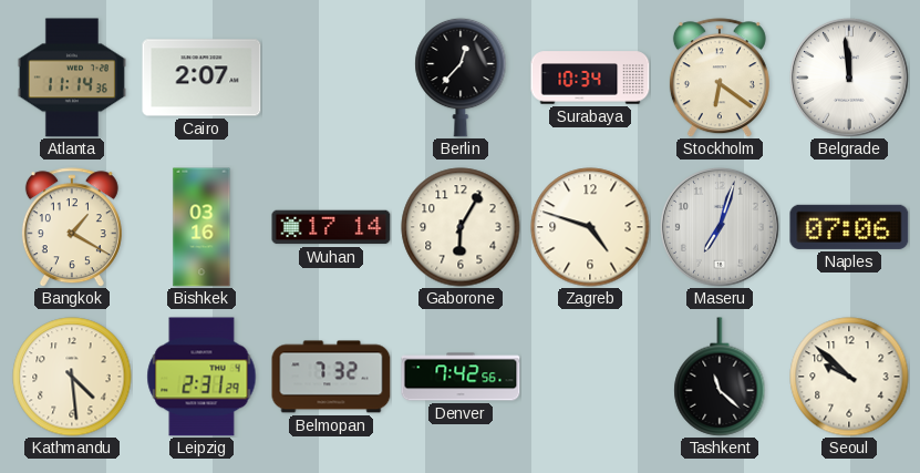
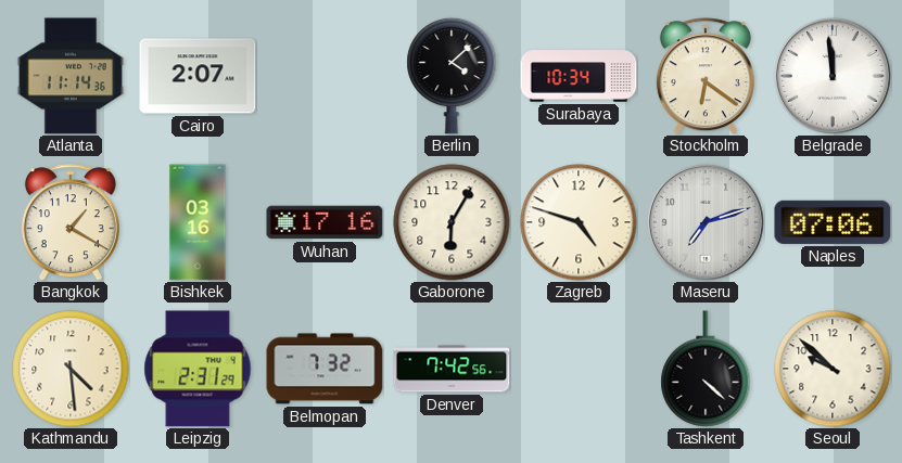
Berlin: 12:37 -> 4:08 (452, 76)
Wuhan: 17:14 -> 17:16 (325, 222)
Maseru: 7:03 -> 7:12 (706, 222)
Tashkent: 11:22 -> 4:22 (706, 369)
